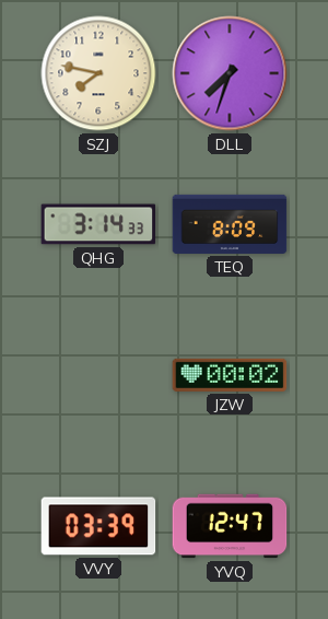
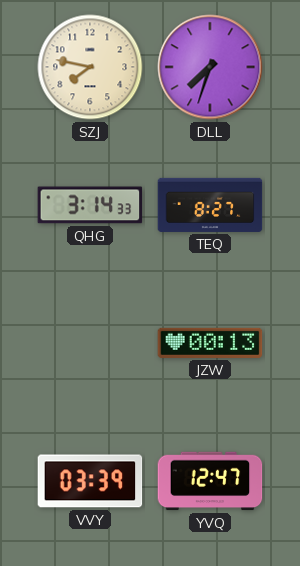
TEQ: 8:09 -> 8:27 (210, 205)
JZW: 00:02 -> 00:13 (210, 343)
